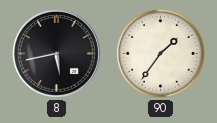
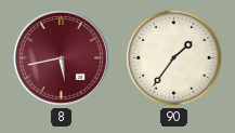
8 dial: black -> burgundy (61, 57)
